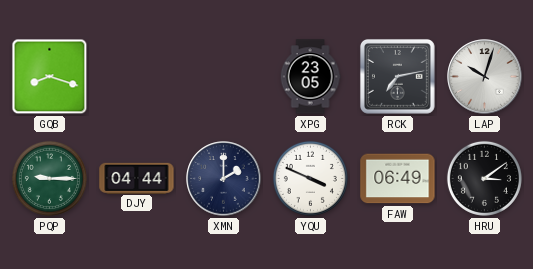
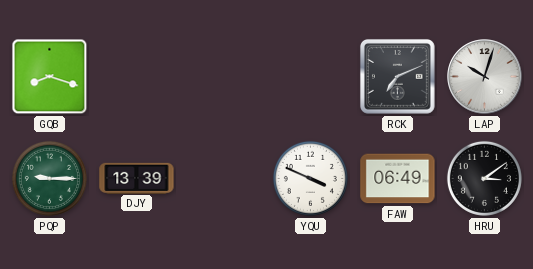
XPG: 23:05 -> none (310, 77)
RCK: 7:13 -> 7:11 (398, 77)
DJY: 04:44 -> 13:39 (137, 178)
XMN: 2:00 -> none (224, 179)
